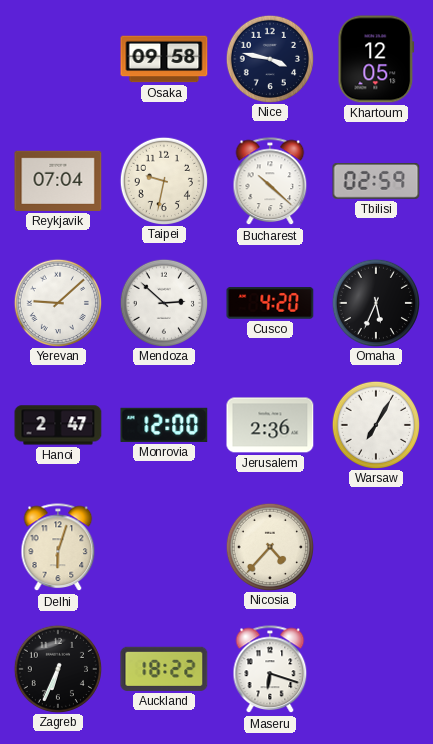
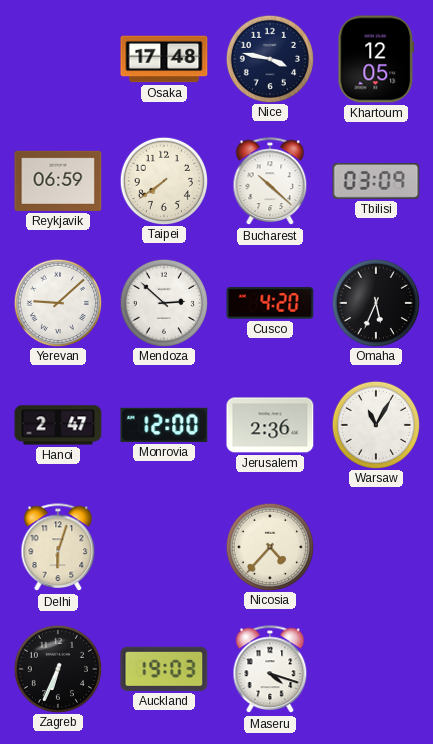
Osaka: 09:58 -> 17:48 (164, 59)
Reykjavik: 07:04 -> 06:59 (58, 181)
Taipei: 9:32 -> 7:39 (163, 180)
Tbilisi: 02:59 -> 03:09 (376, 182)
Warsaw: 7:05 -> 11:05 (375, 424)
Auckland: 18:22 -> 19:03 (164, 669)
Maseru: 6:18 -> 4:18 (270, 670)
